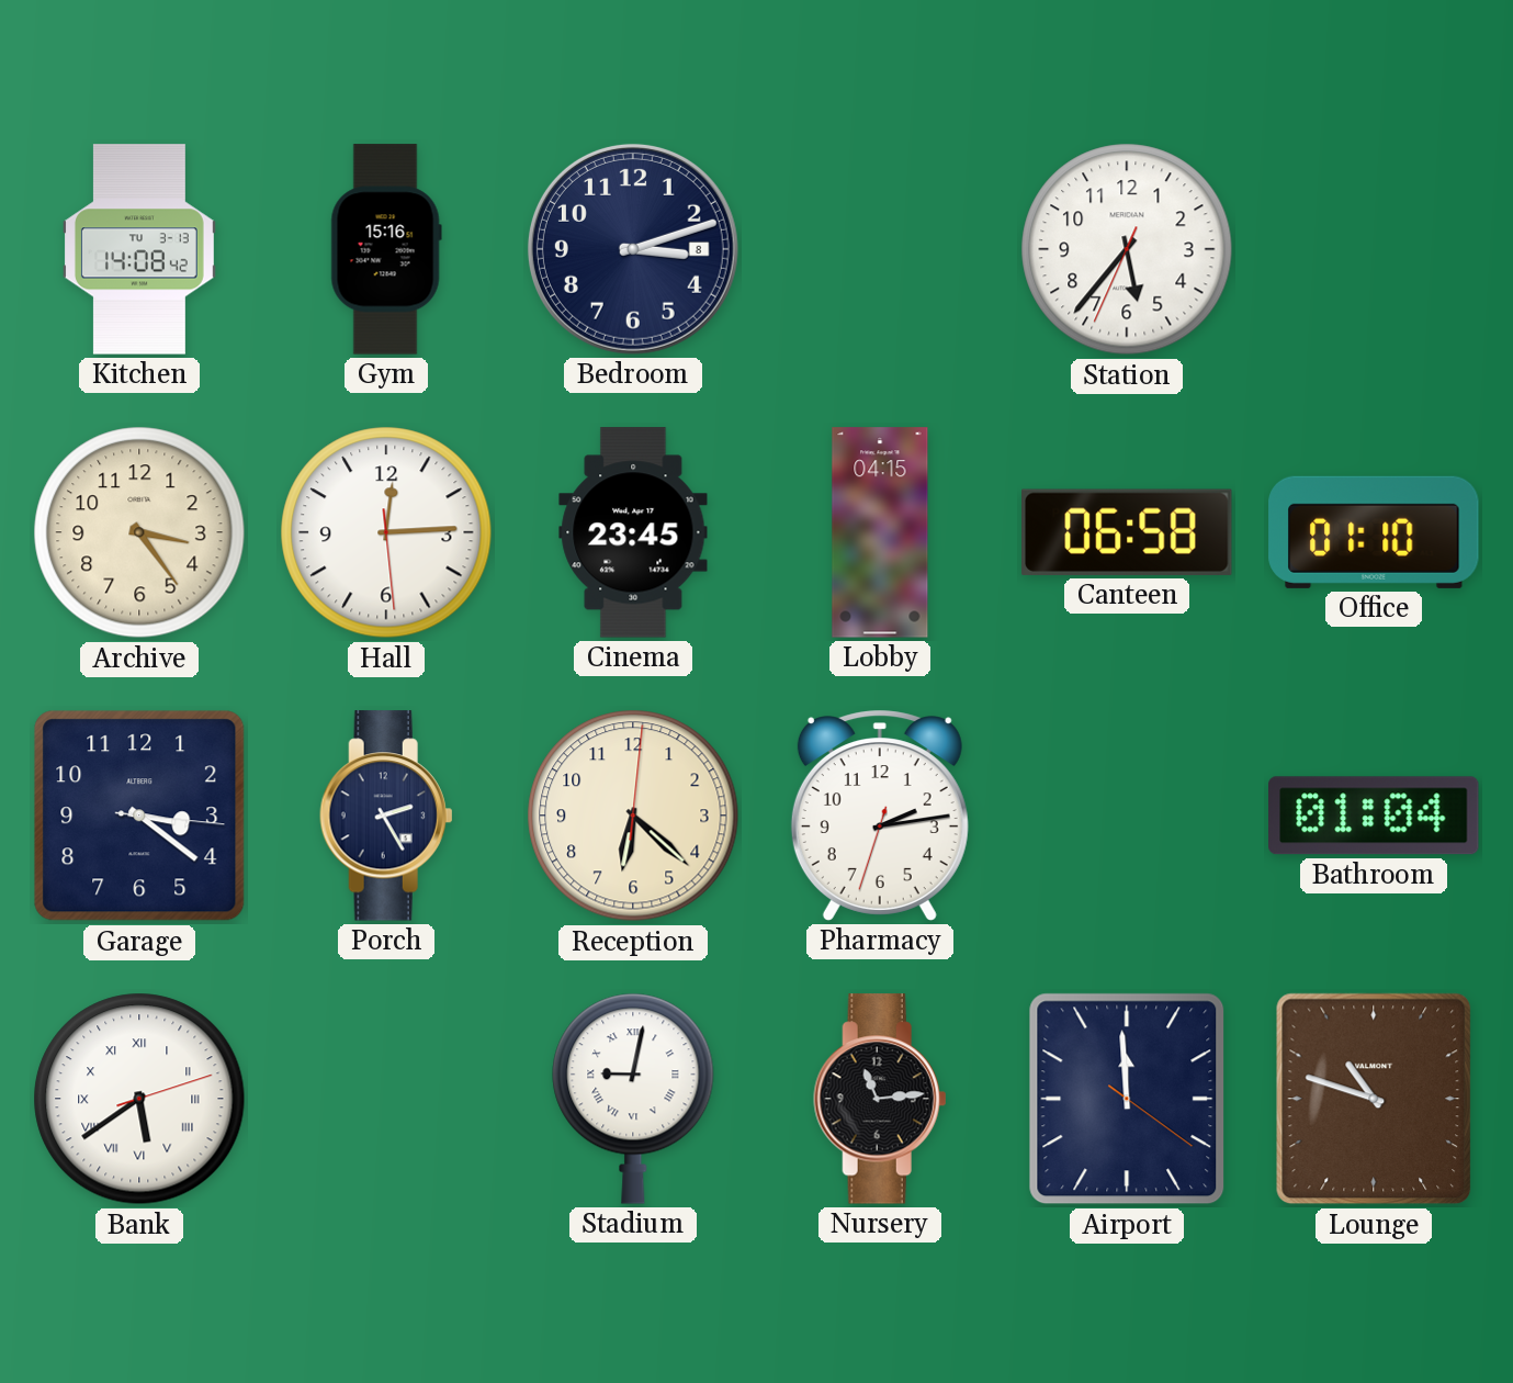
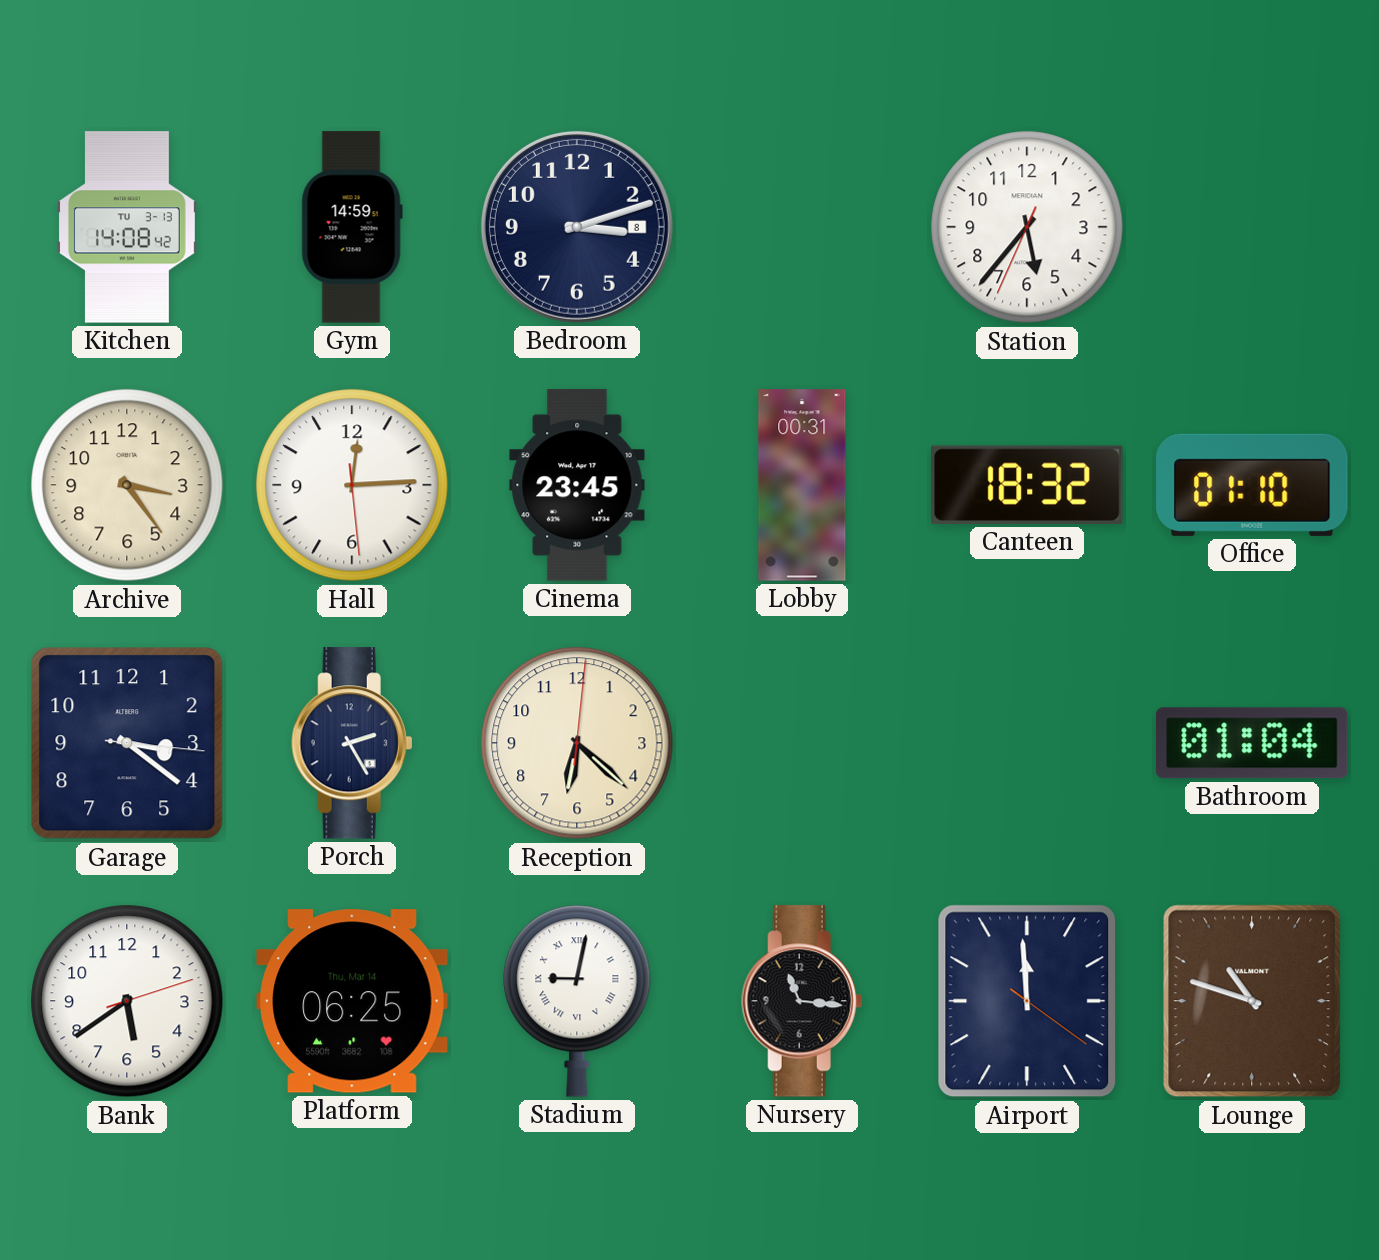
Gym: 15:16 -> 14:59 (352, 227)
Lobby: 04:15 -> 00:31 (802, 485)
Canteen: 06:58 -> 18:32 (1028, 485)
Pharmacy: 2:13 -> none (880, 816)
Bank numerals: Roman -> Arabic (127, 1001)
Platform: none -> 06:25 (353, 1001)
Nursery: 11:14 -> 11:16 (802, 1001)
